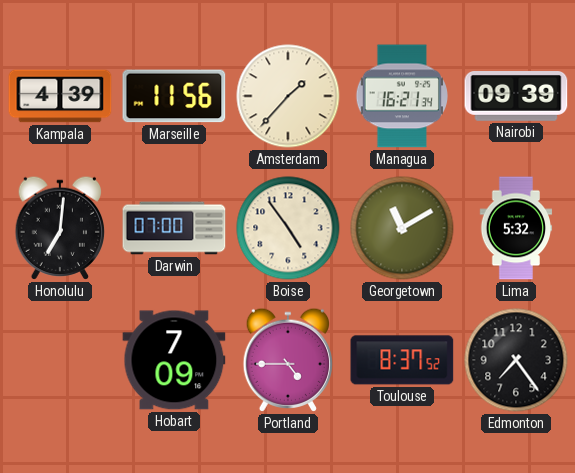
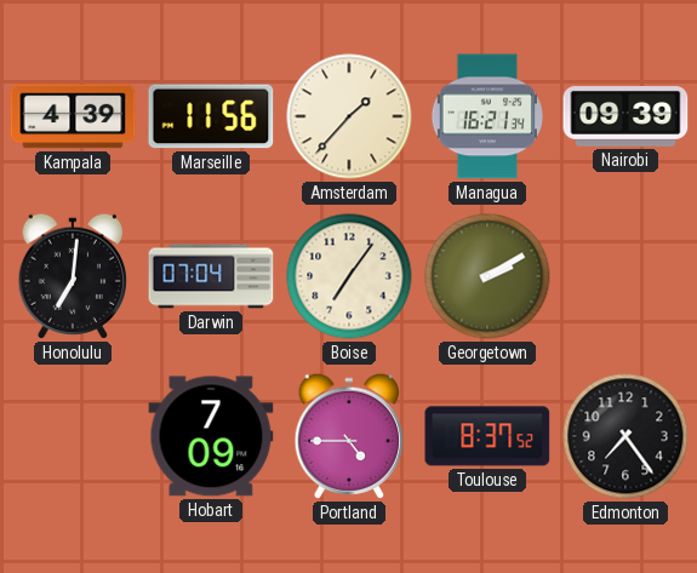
Darwin: 07:00 -> 07:04 (211, 276)
Boise: 4:54 -> 7:06 (349, 276)
Georgetown: 11:10 -> 2:10 (487, 276)
Lima: 5:32 -> none (516, 228)
